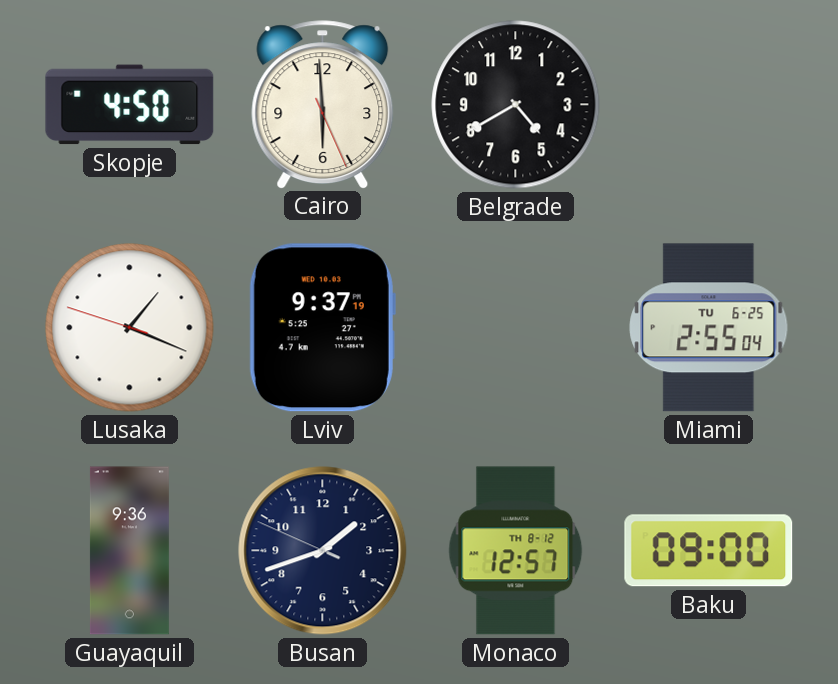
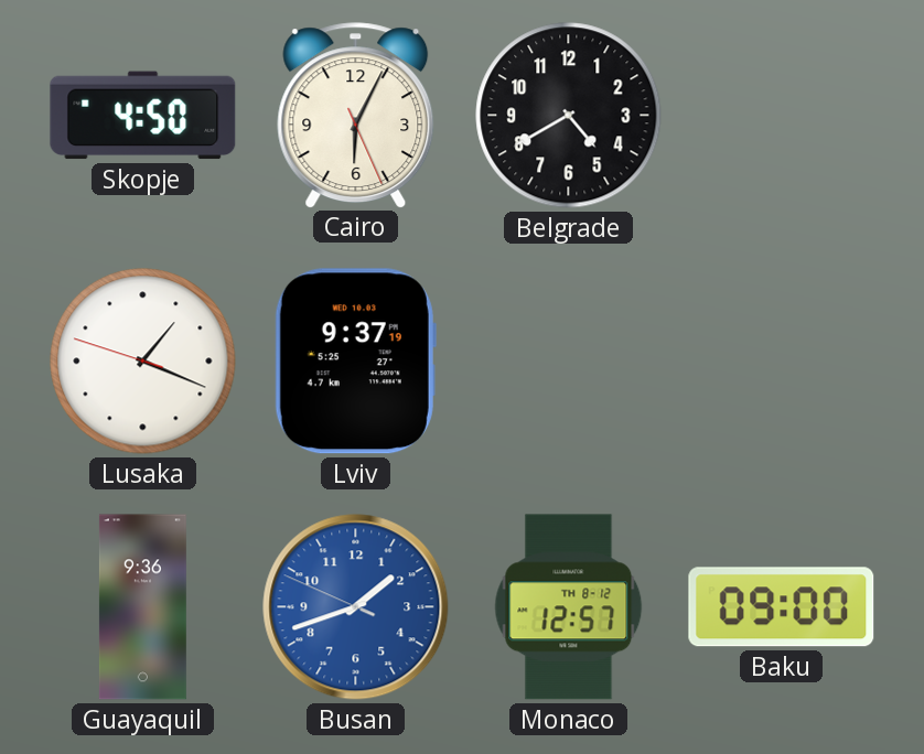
Cairo: 5:59 -> 6:04 (356, 115)
Miami: 2:55 -> none (709, 328)
Busan dial: navy -> blue (356, 607)
